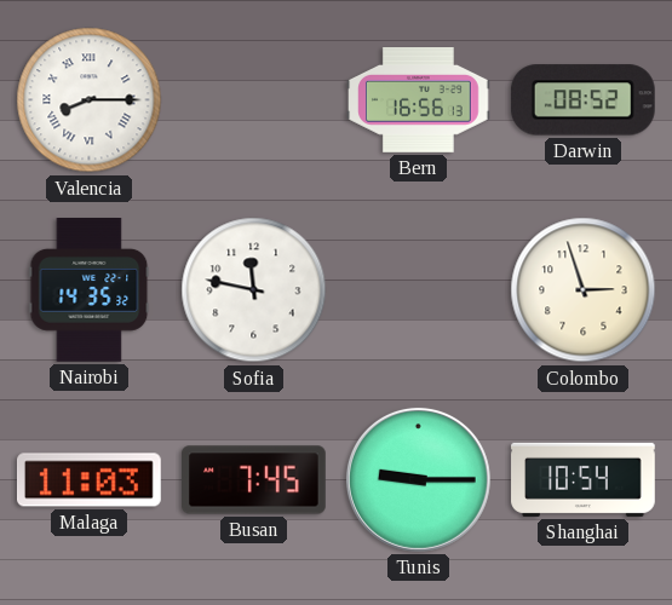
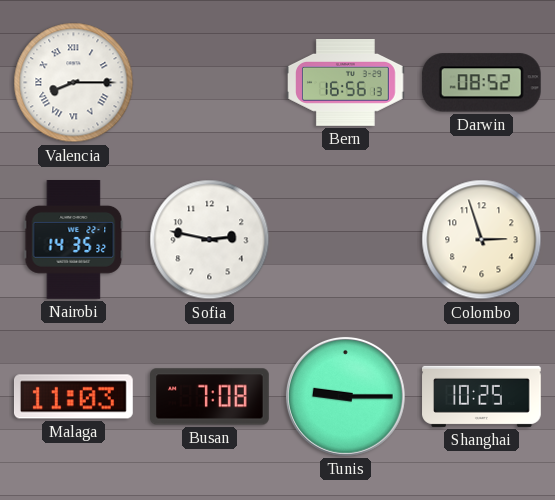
Sofia: 11:47 -> 2:47 (210, 240)
Busan: 7:45 -> 7:08 (210, 397)
Shanghai: 10:54 -> 10:25 (482, 396)
